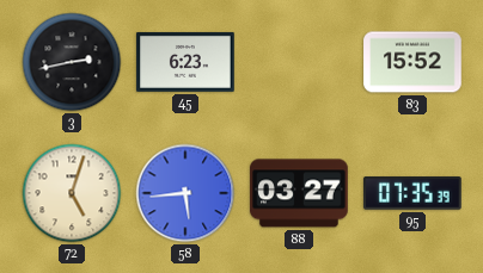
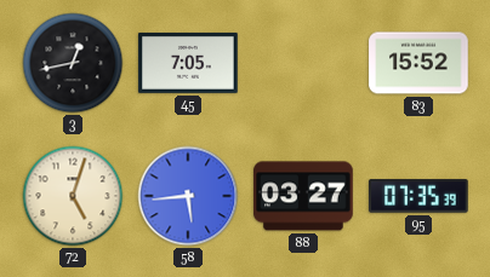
3: 2:43 -> 12:43 (73, 63)
45: 6:23 -> 7:05 (188, 63)
